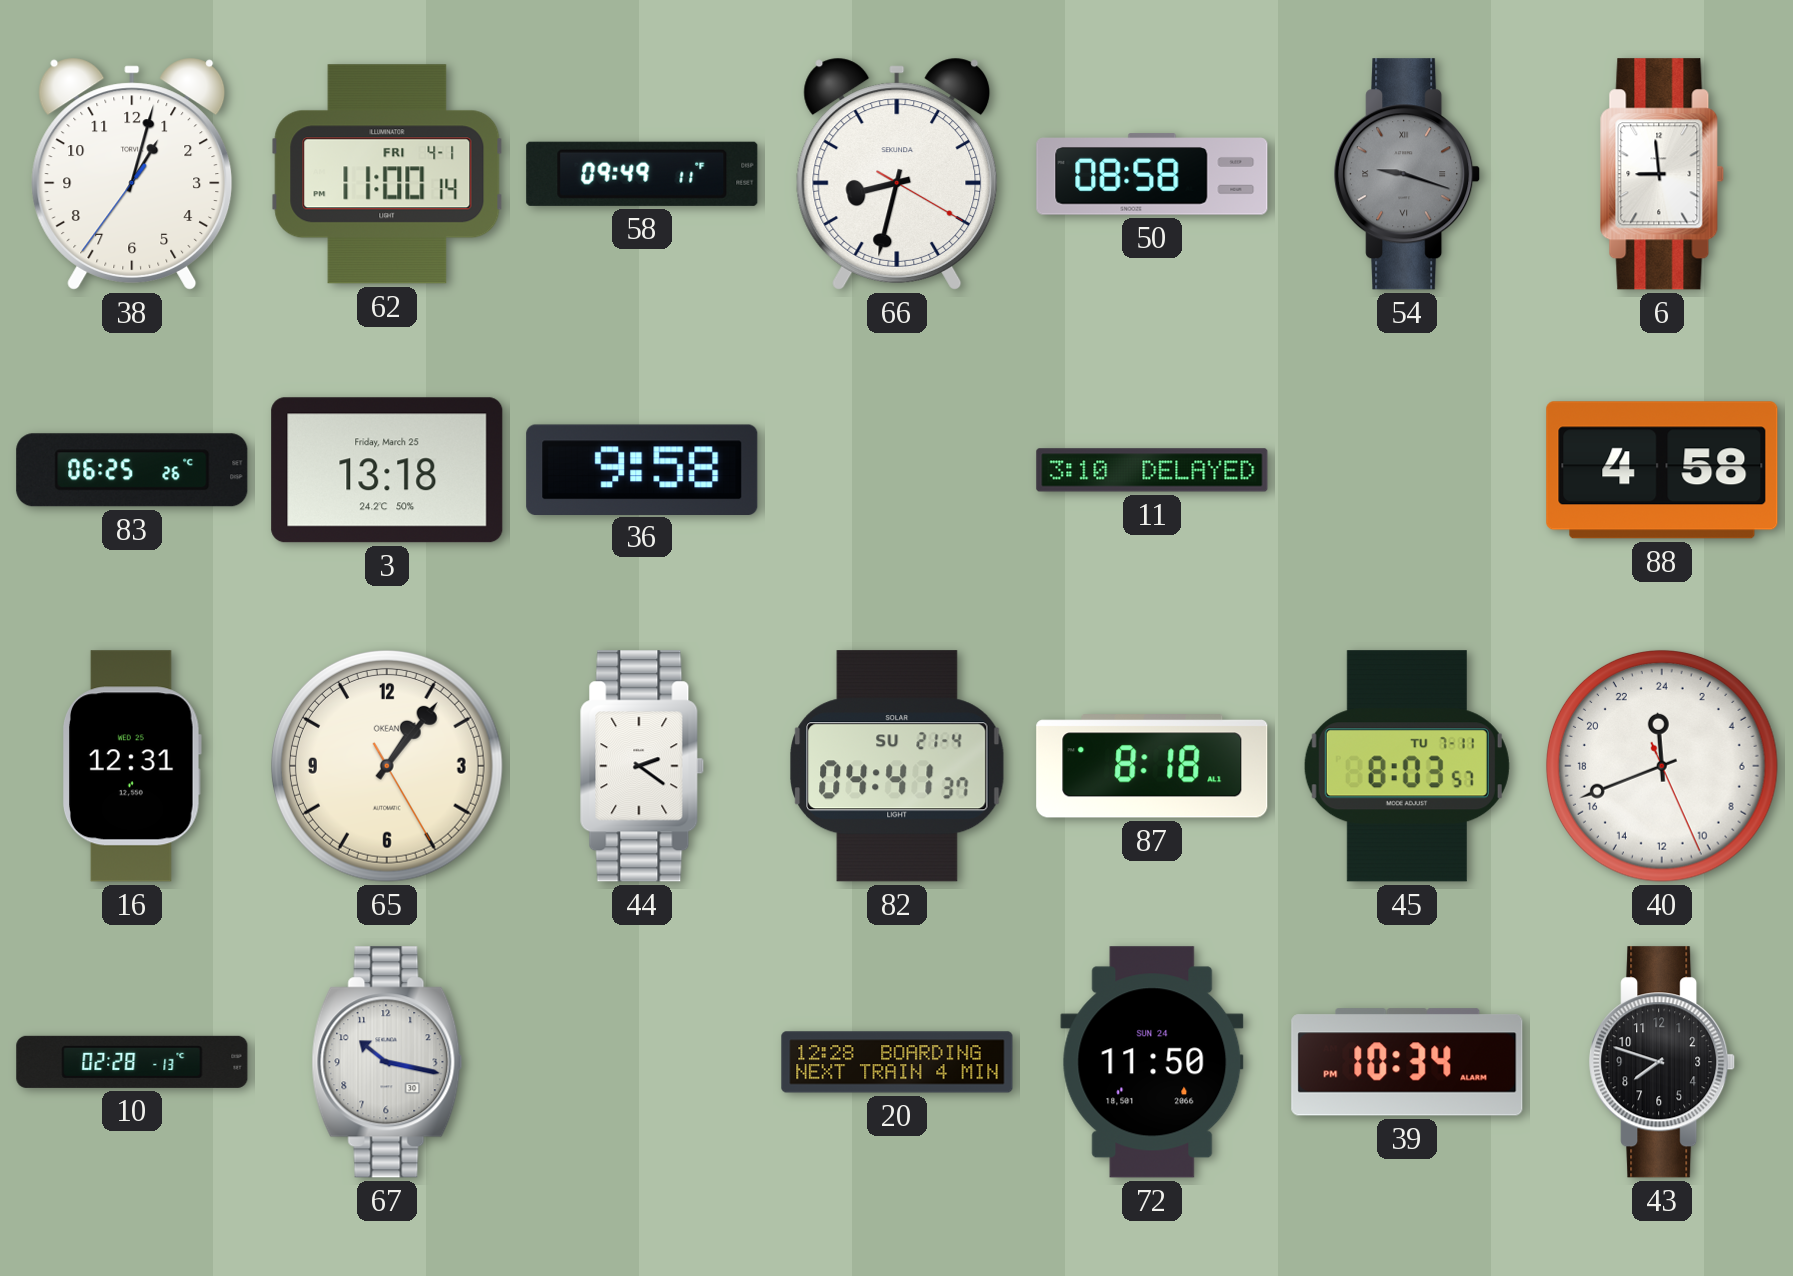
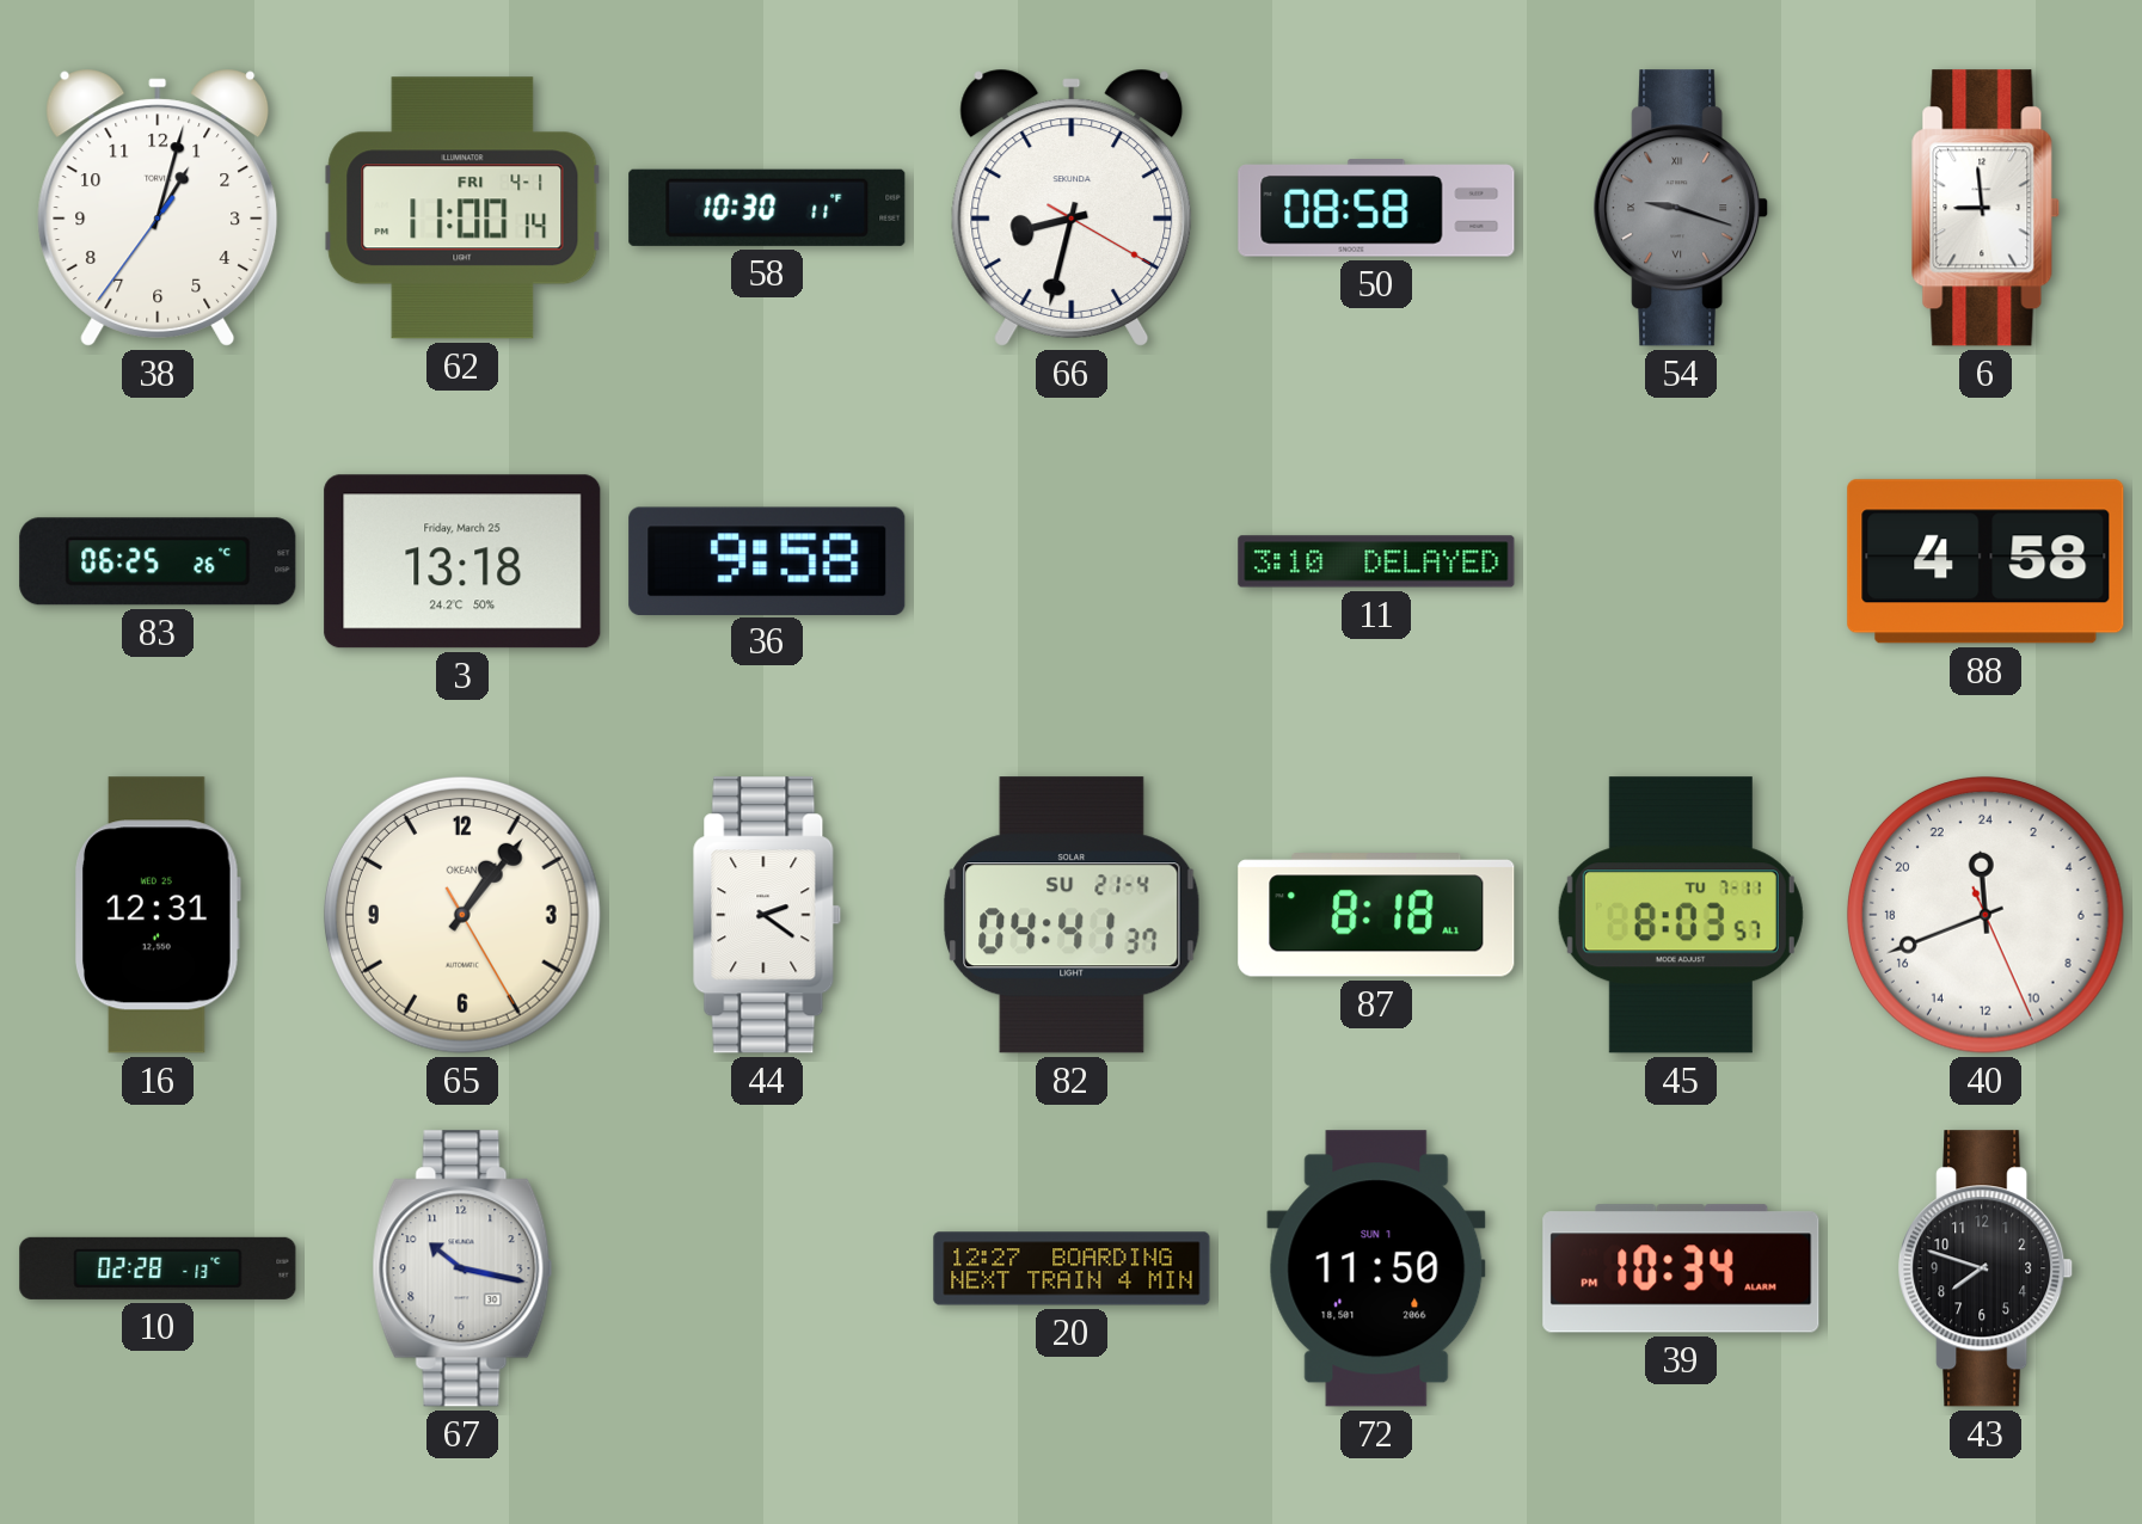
58: 09:49 -> 10:30 (767, 208)
20: 12:28 -> 12:27 (1072, 1268)
72 date: SUN 24 -> SUN 1 (1376, 1268)
